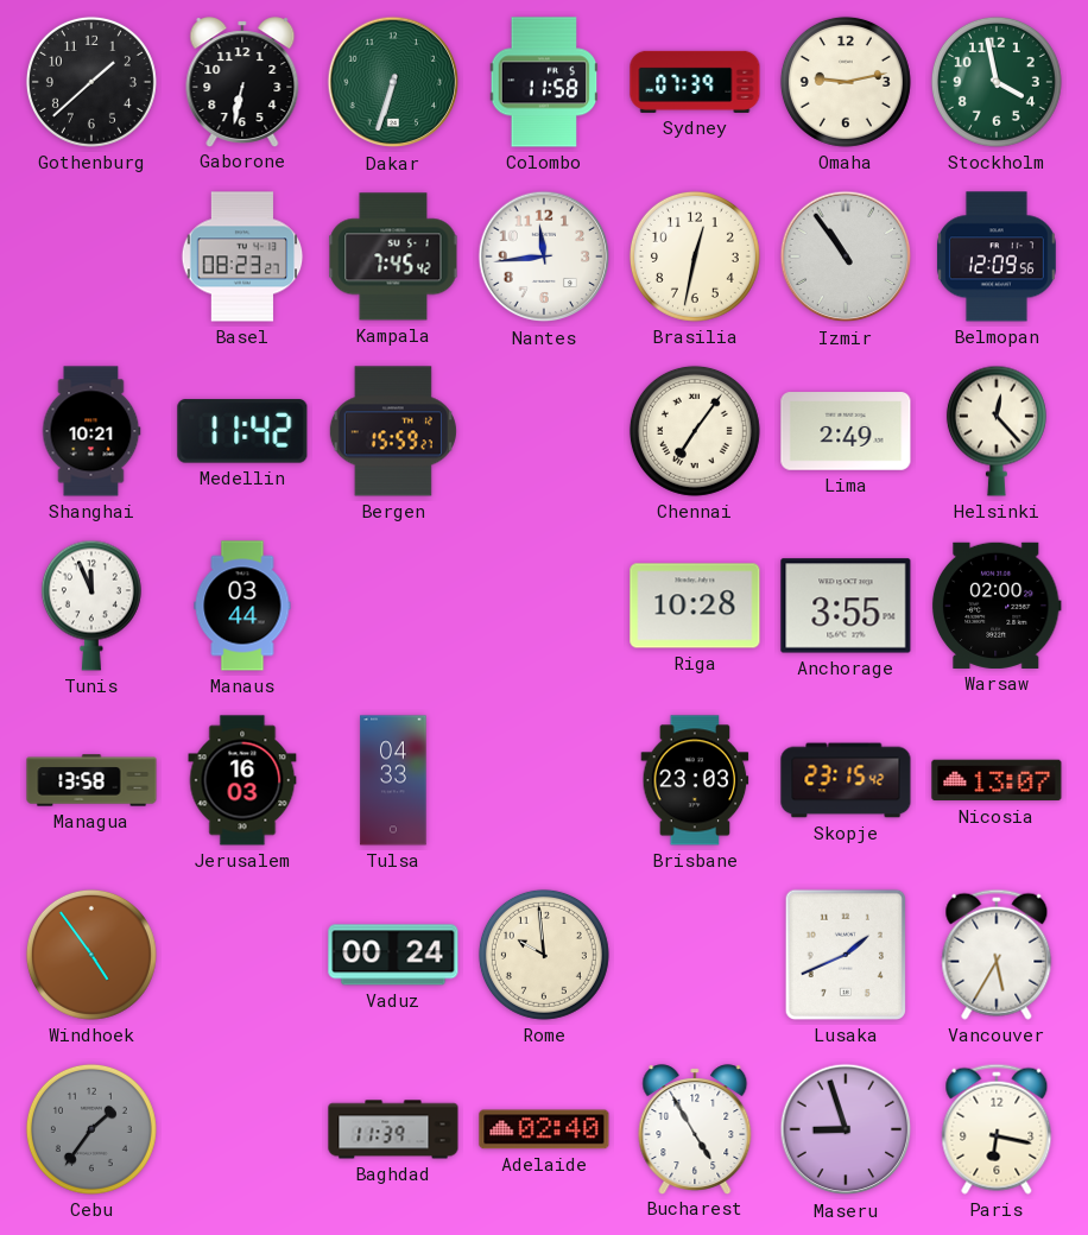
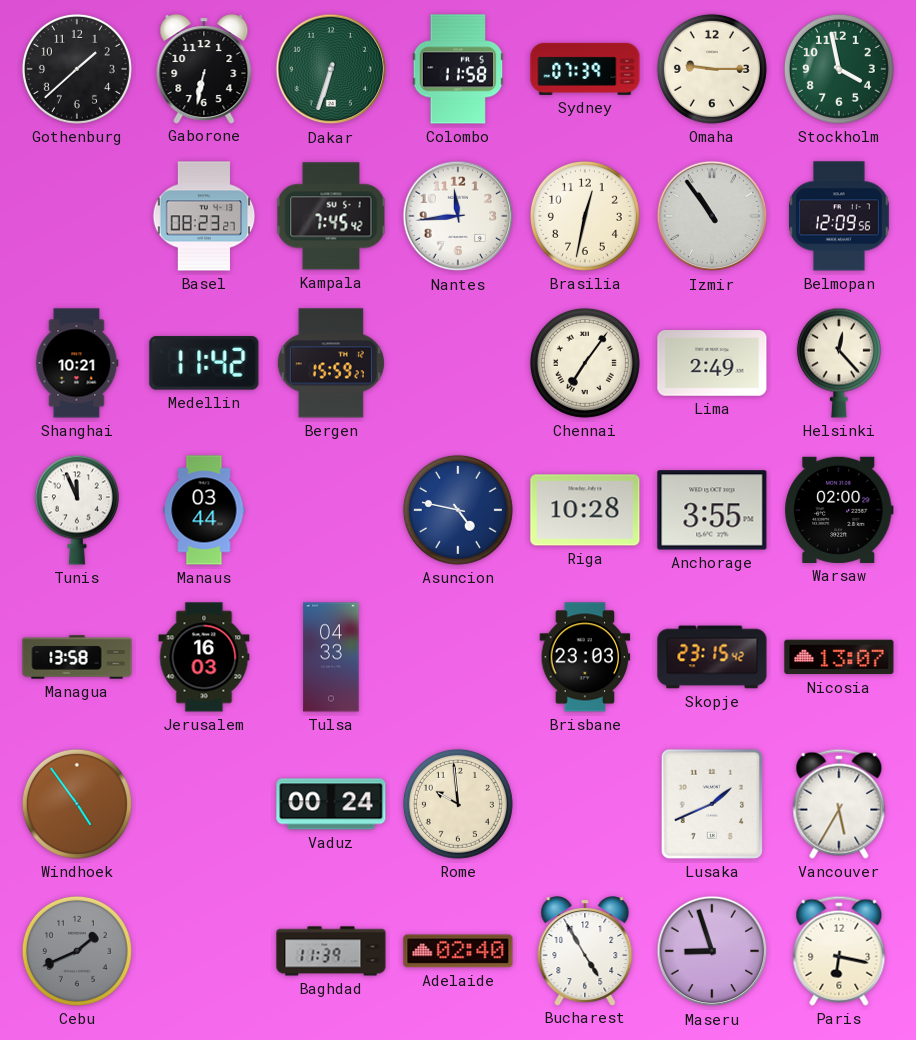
Omaha: 9:13 -> 9:15 (712, 69)
Asuncion: none -> 4:47 (458, 510)
Cebu: 1:36 -> 1:41 (77, 951)
